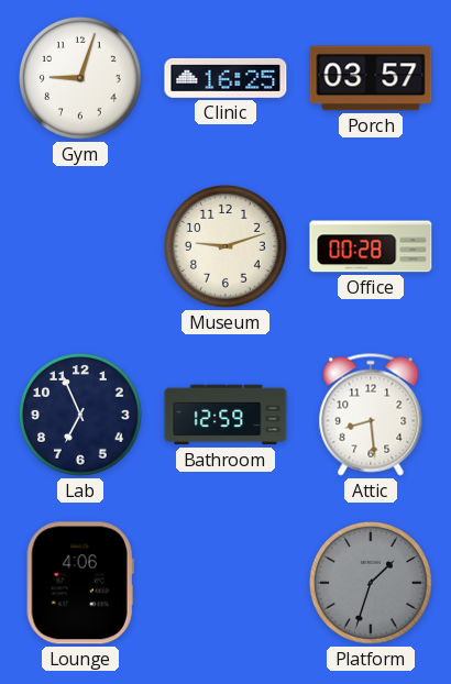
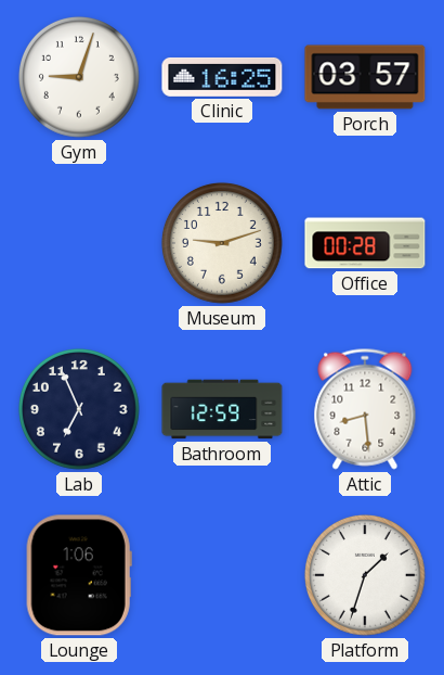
Lounge: 4:06 -> 1:06 (79, 575)
Platform dial: grey -> white (365, 575)
